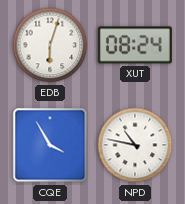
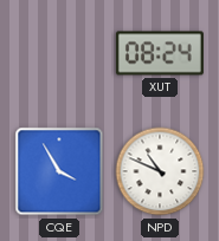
EDB: 6:03 -> none (50, 45)
NPD: 10:47 -> 10:49 (160, 171)
